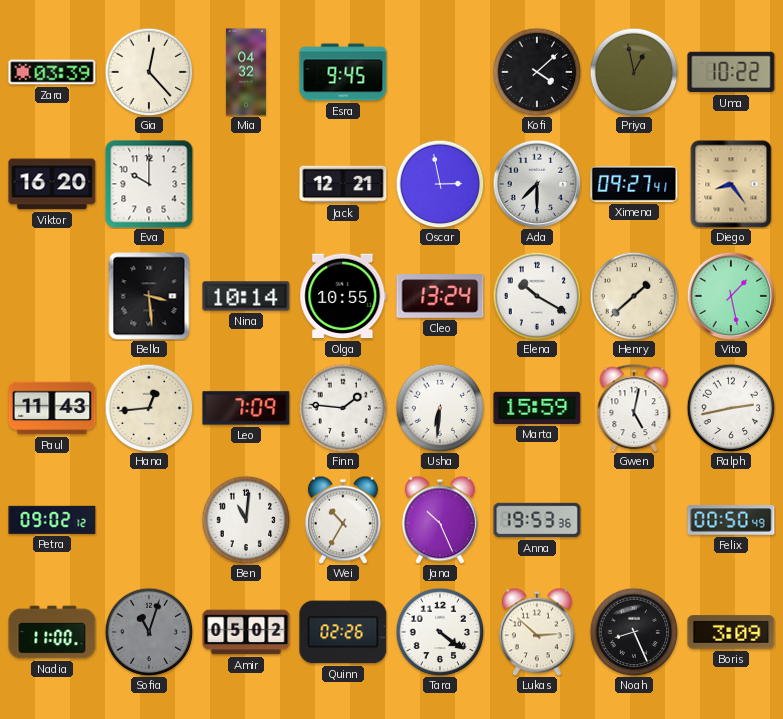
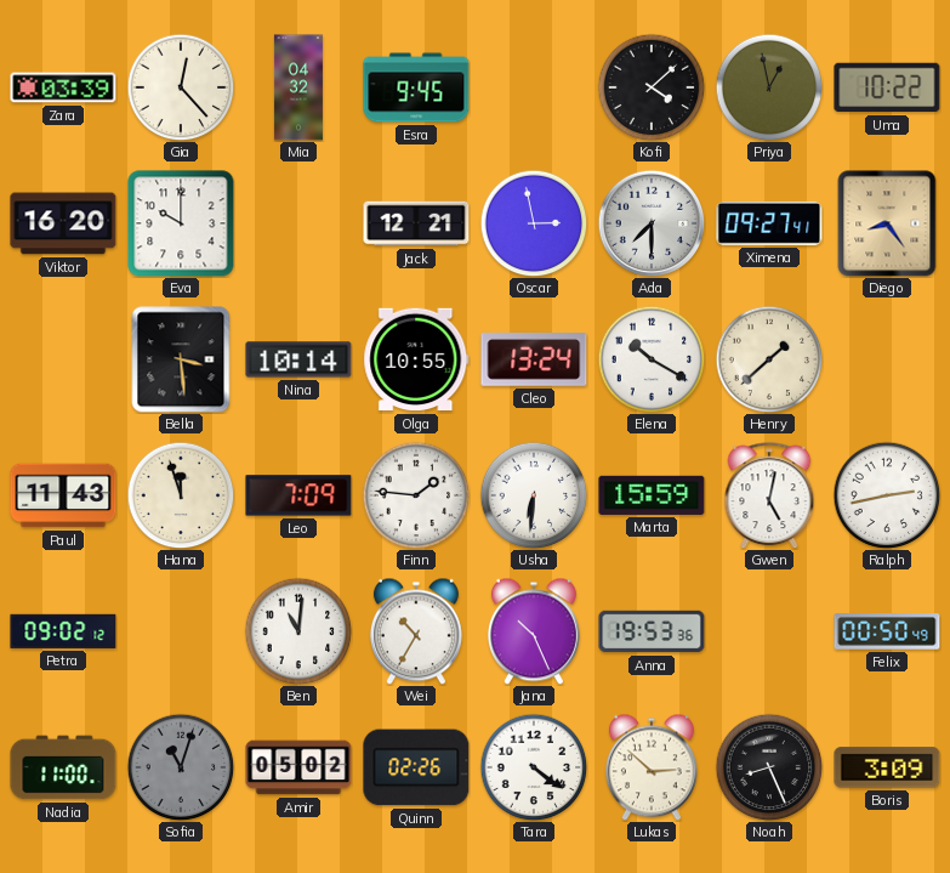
Vito: 1:28 -> none (731, 296)
Hana: 12:44 -> 11:57 (181, 495)
